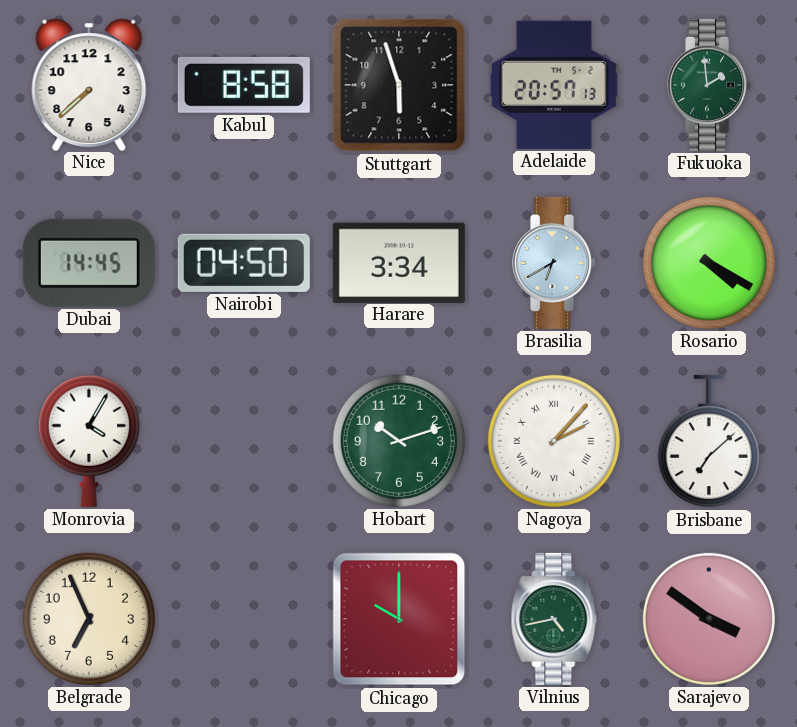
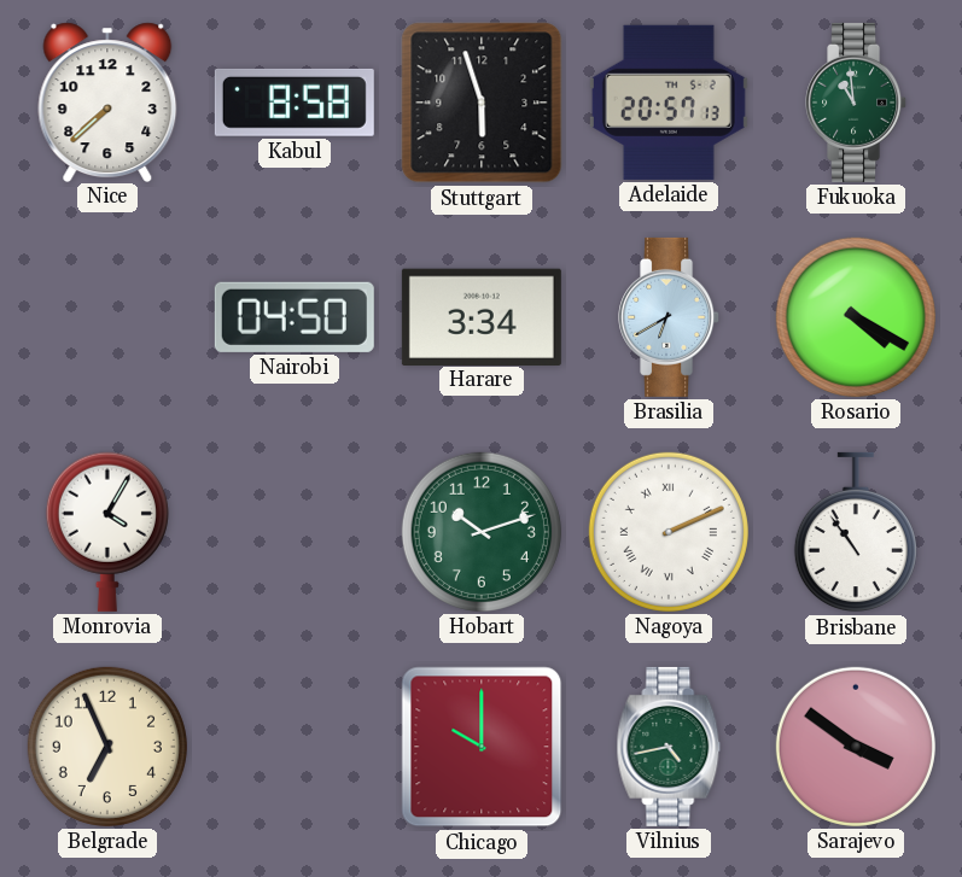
Fukuoka: 1:59 -> 10:59 (857, 103)
Dubai: 14:45 -> none (89, 263)
Nagoya: 2:07 -> 2:11 (669, 532)
Brisbane: 7:08 -> 10:54 (856, 532)
